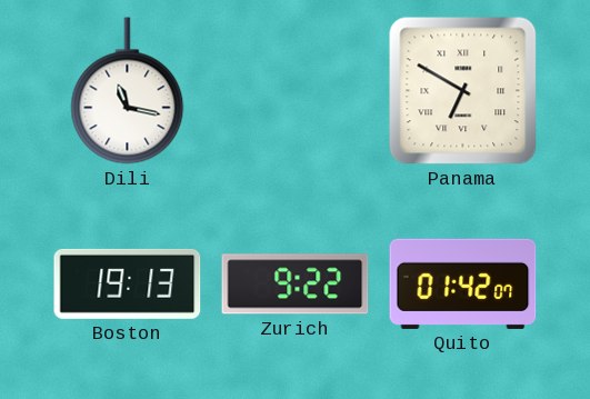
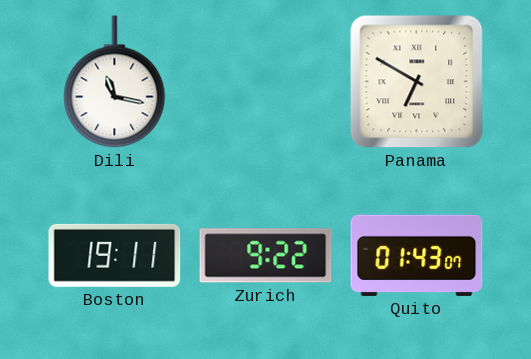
Boston: 19:13 -> 19:11 (115, 255)
Quito: 01:42 -> 01:43 (417, 255)
